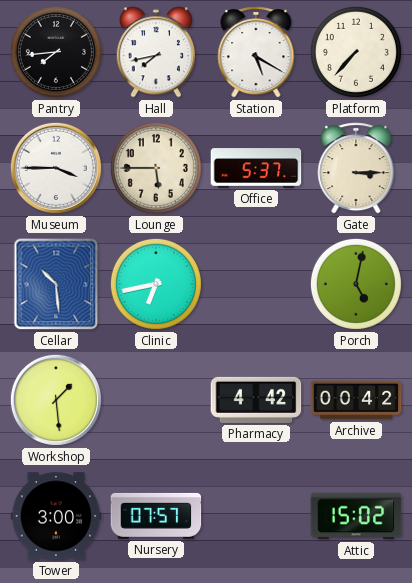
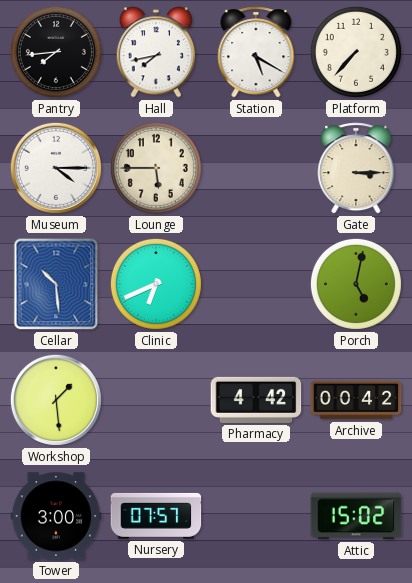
Museum: 3:45 -> 4:15 (56, 168)
Office: 5:37 -> none (256, 168)
Clinic: 6:43 -> 6:41 (156, 284)
